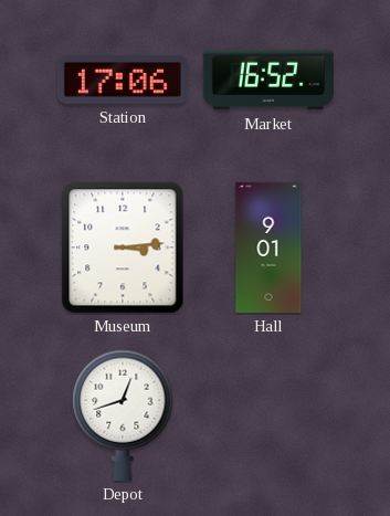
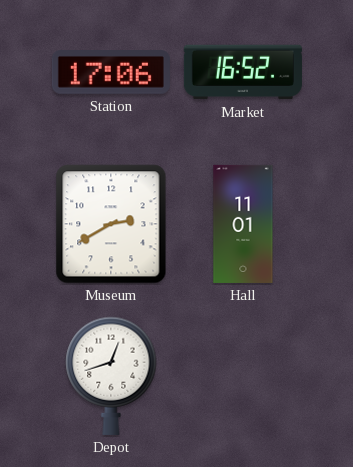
Museum: 3:14 -> 2:40 (111, 224)
Hall: 9:01 -> 11:01 (243, 224)
